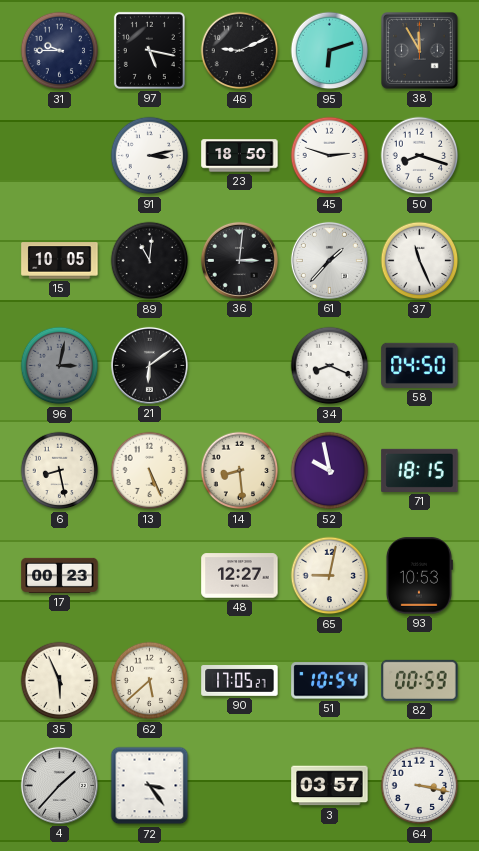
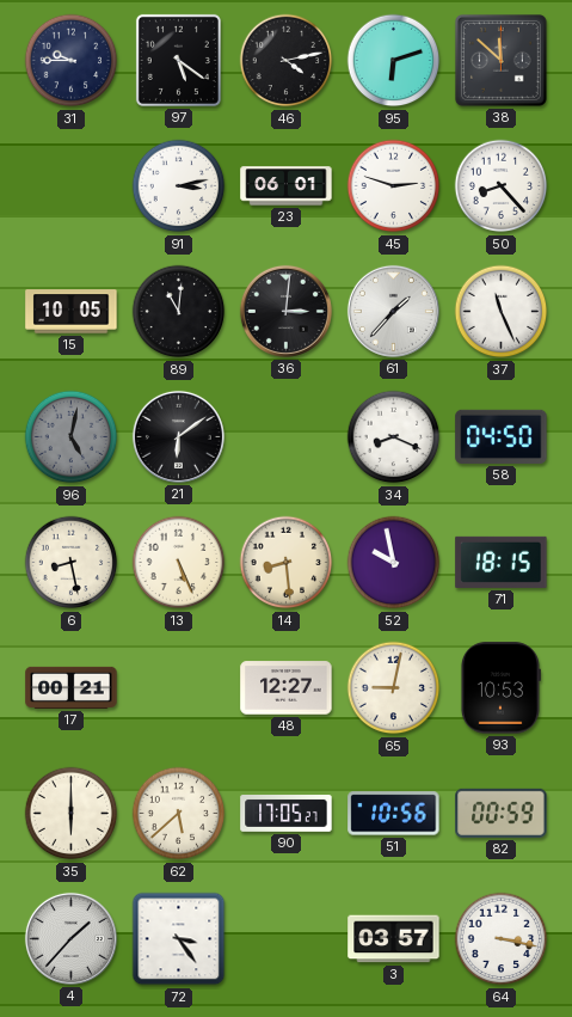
97: 5:17 -> 5:21 (178, 60)
46: 9:11 -> 4:13 (287, 61)
38: 11:55 -> 11:52 (502, 61)
23: 18:50 -> 06:01 (287, 186)
50: 8:18 -> 8:23 (502, 186)
96: 3:02 -> 5:02 (72, 437)
17: 00:23 -> 00:21 (72, 687)
35: 5:56 -> 6:00 (72, 814)
51: 10:54 -> 10:56 (394, 814)
